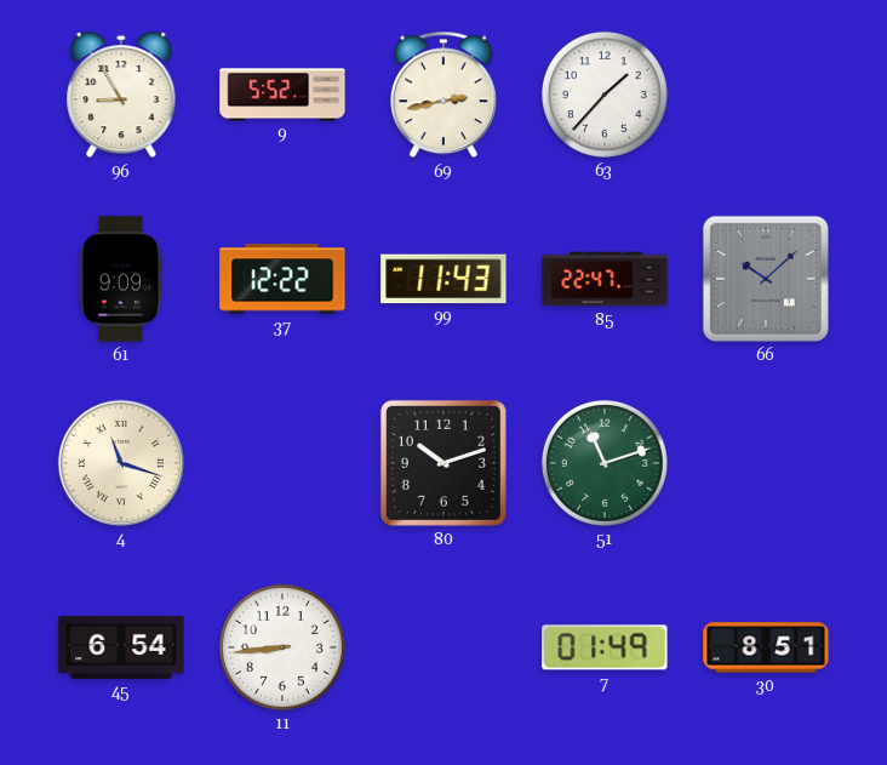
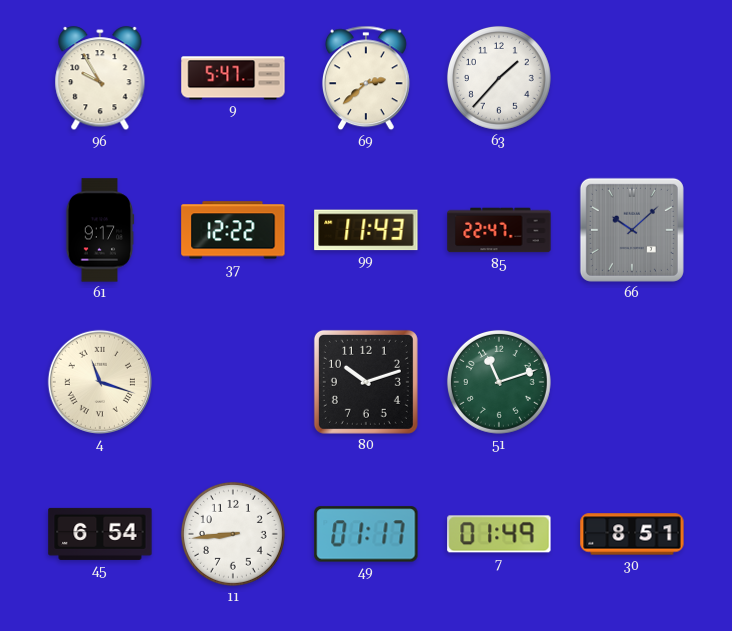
96: 8:55 -> 9:55 (100, 79)
9: 5:52 -> 5:47 (233, 78)
69: 2:43 -> 2:38 (366, 78)
61: 9:09 -> 9:17 (100, 230)
49: none -> 01:17 (366, 534)
